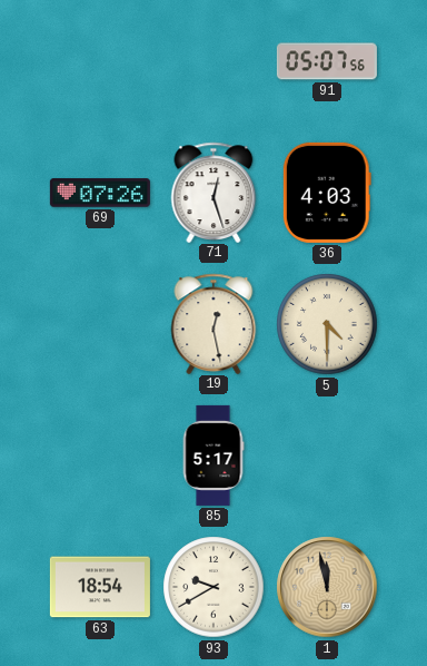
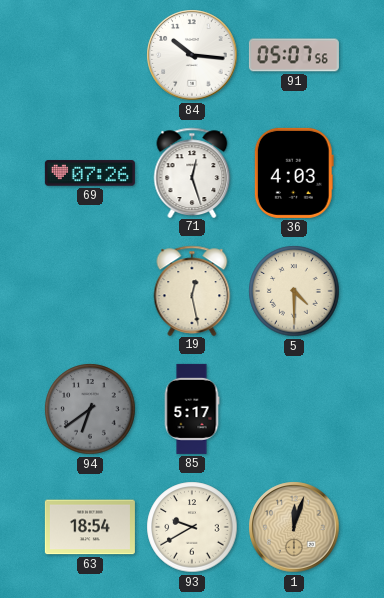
84: none -> 10:16 (192, 55)
94: none -> 6:39 (90, 409)
1: 11:58 -> 12:03 (294, 527)
